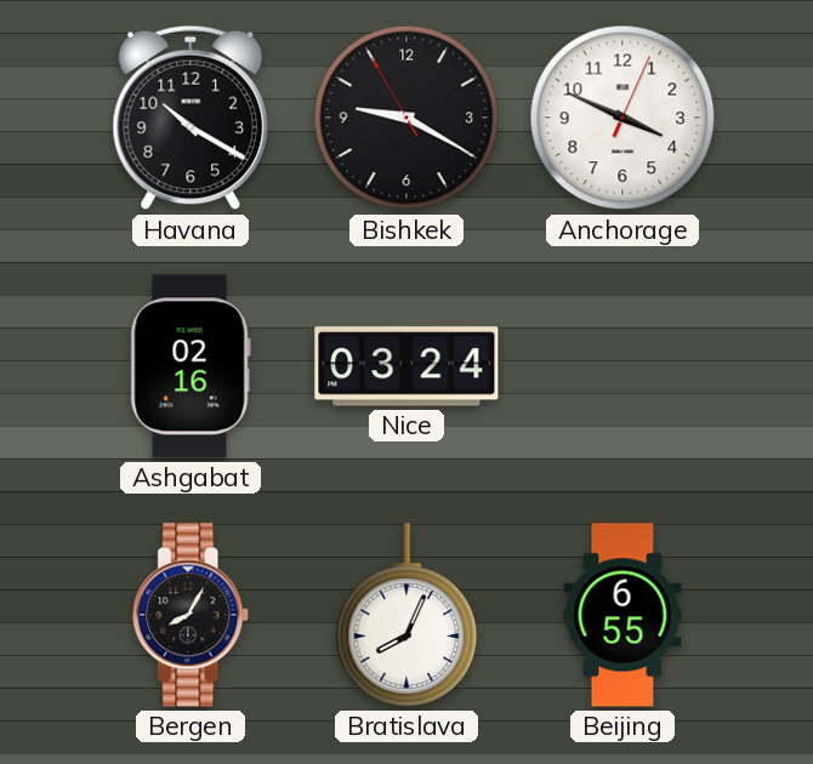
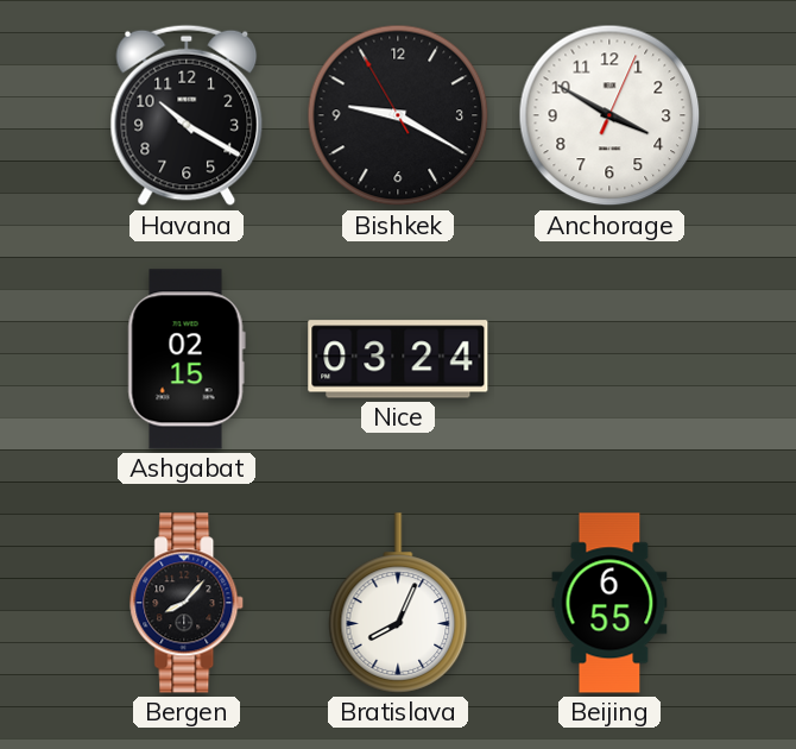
Anchorage: 3:49 -> 3:50 (609, 115)
Ashgabat: 02:16 -> 02:15 (187, 359)
Bergen: 8:05 -> 8:07 (188, 603)
